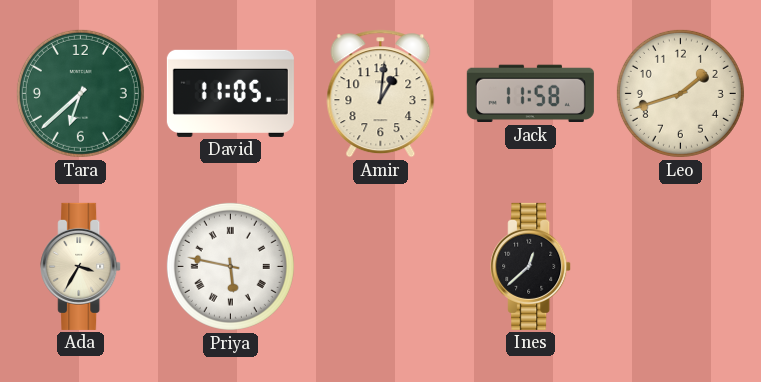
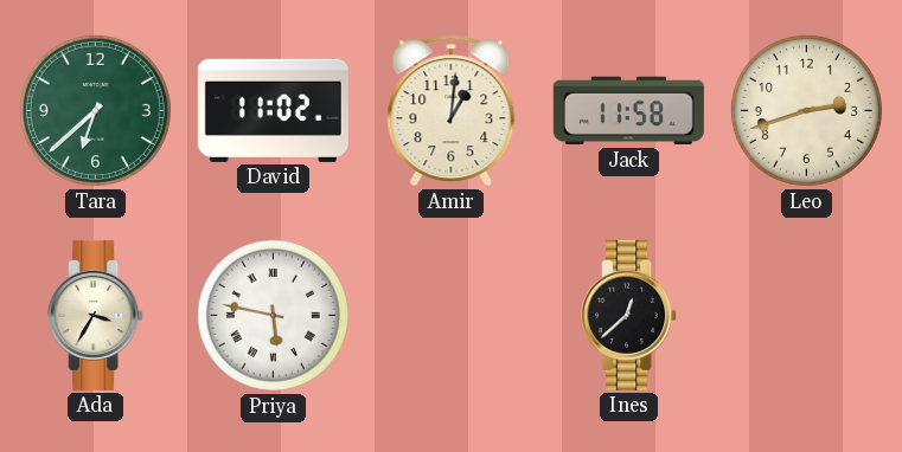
David: 11:05 -> 11:02 (273, 110)
Leo: 1:42 -> 2:42 (806, 110)
